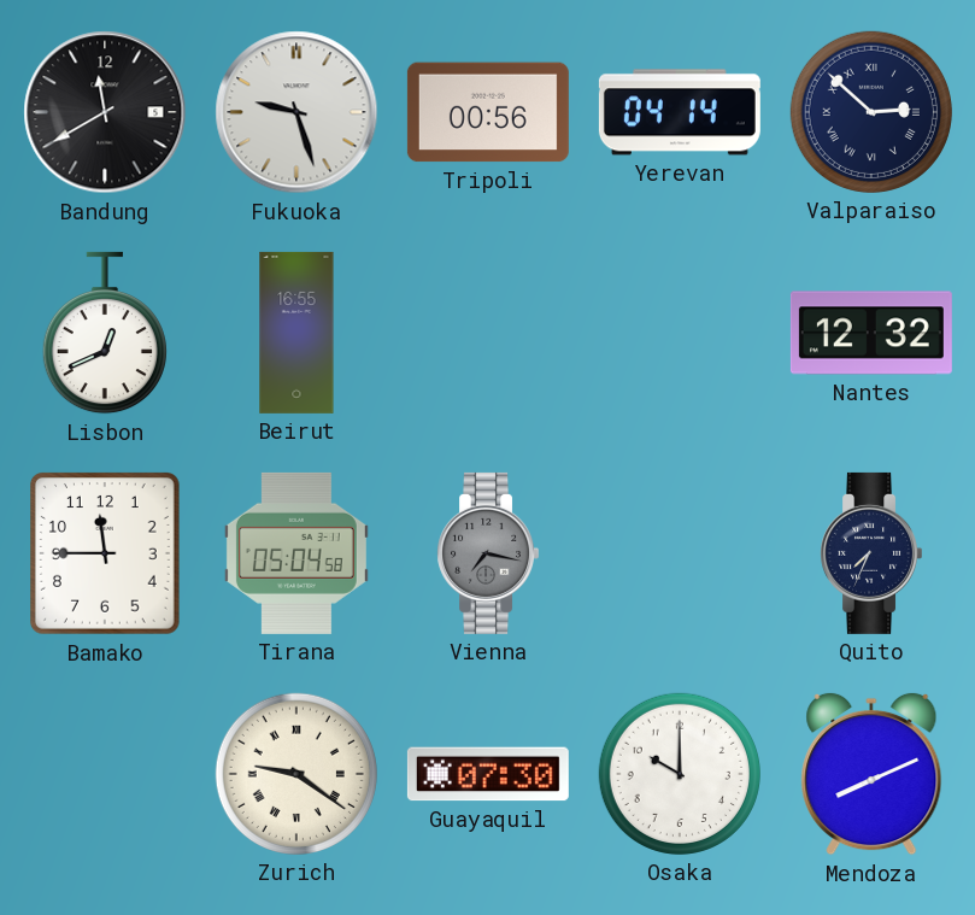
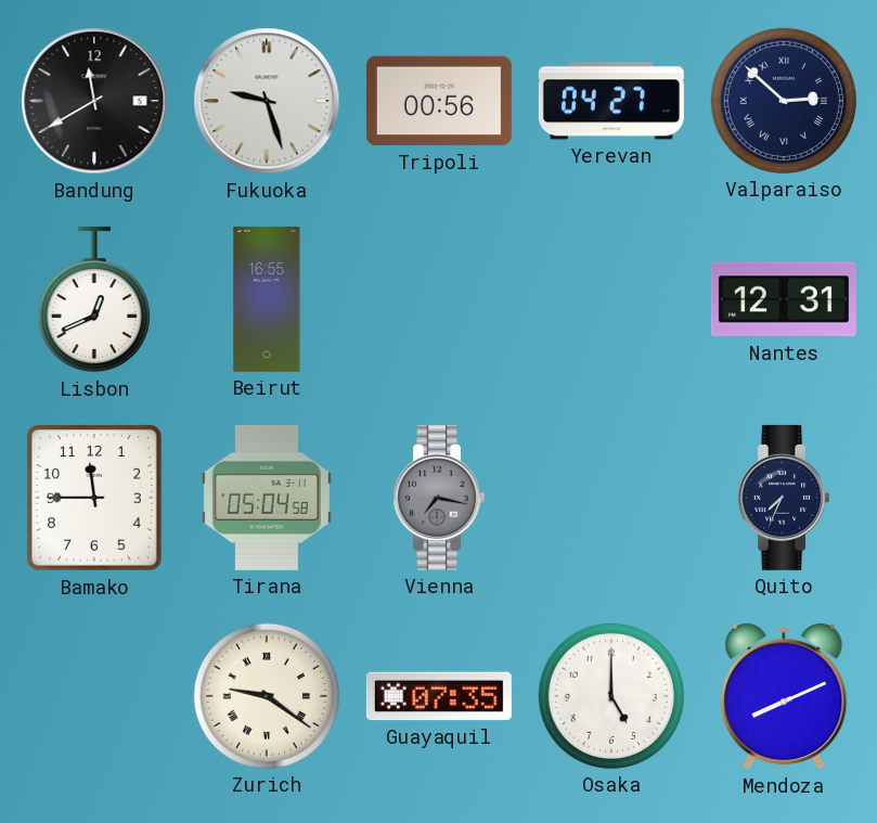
Yerevan: 04:14 -> 04:27 (611, 101)
Nantes: 12:32 -> 12:31 (784, 299)
Guayaquil: 07:30 -> 07:35 (439, 696)
Osaka: 10:00 -> 5:00 (611, 696)
